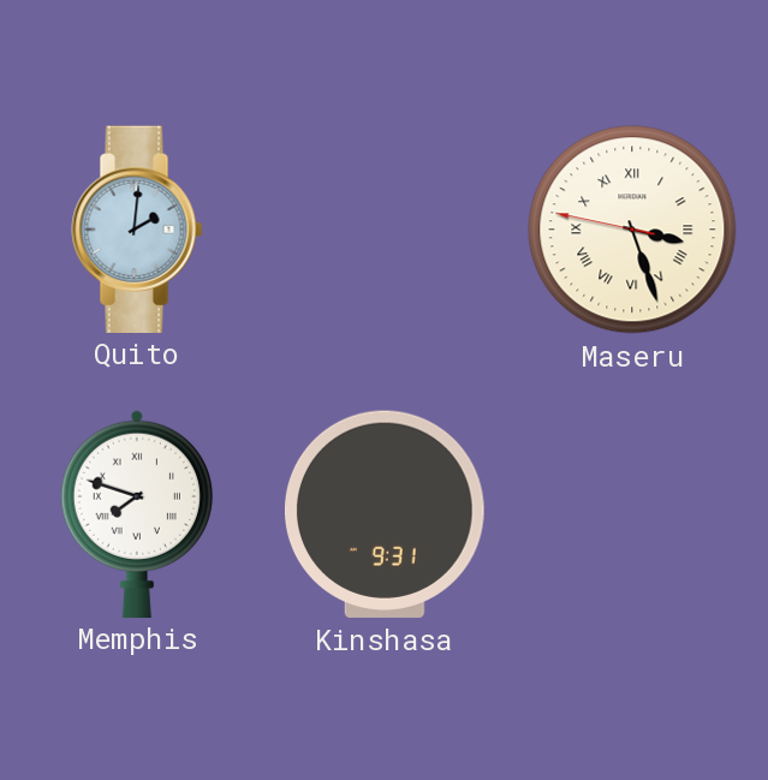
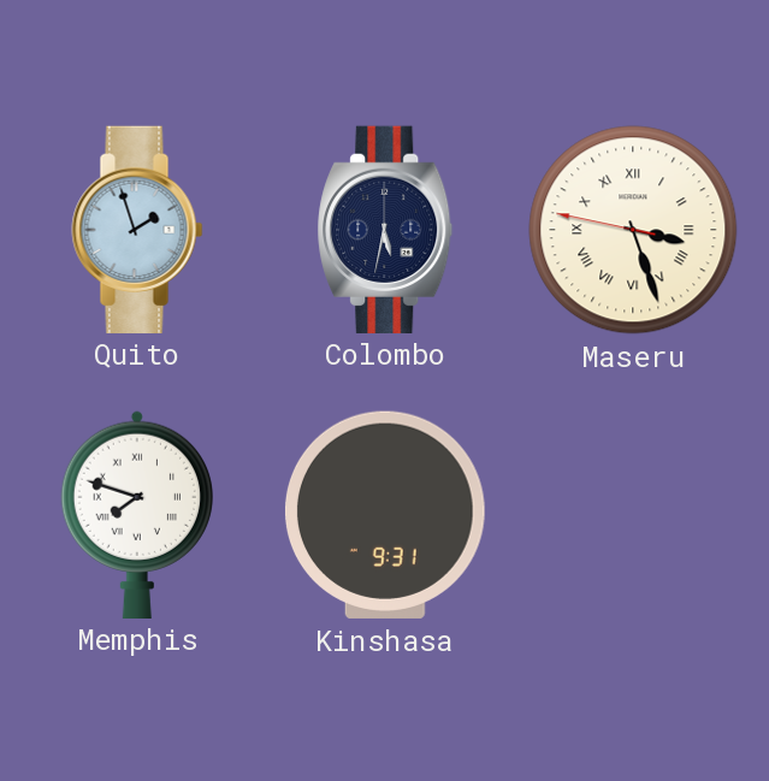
Quito: 2:01 -> 1:57 (137, 229)
Colombo: none -> 5:32 (385, 229)
